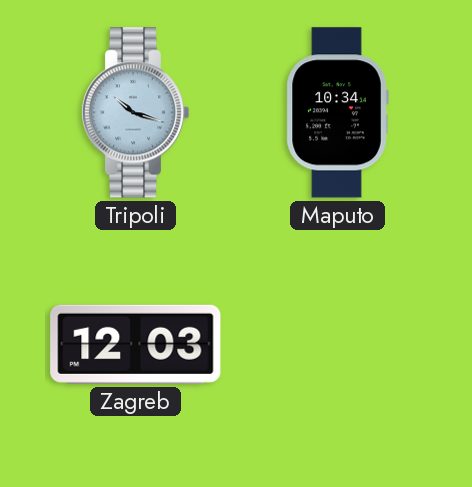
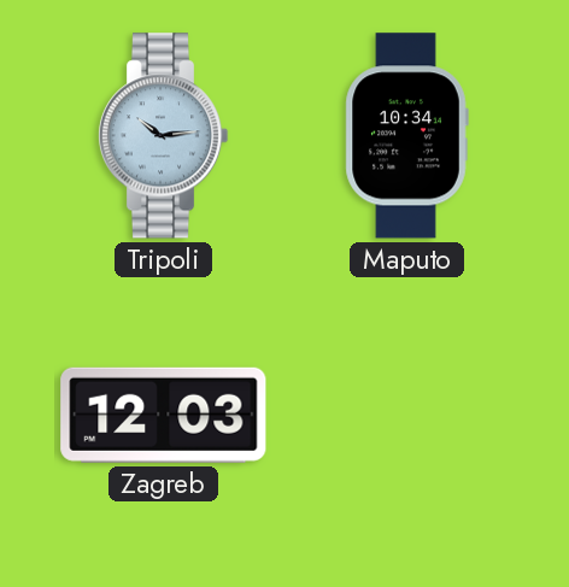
Tripoli: 10:18 -> 10:14 (163, 136)
